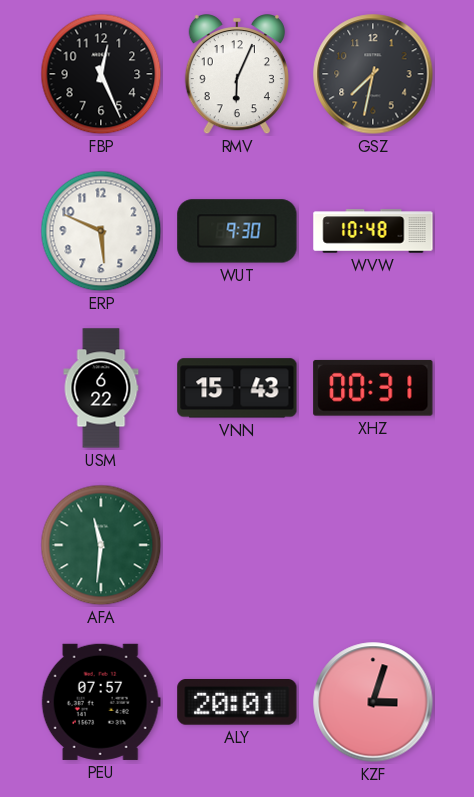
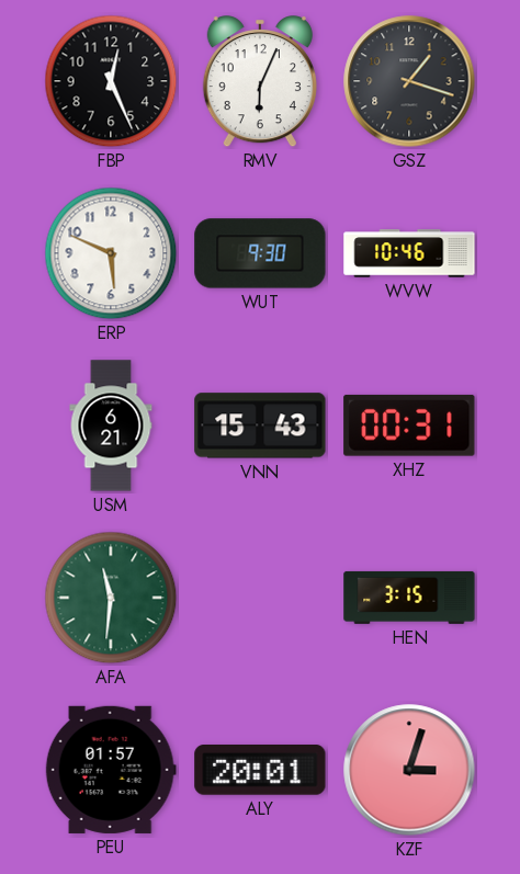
GSZ: 7:32 -> 1:18 (409, 81)
WVW: 10:48 -> 10:46 (409, 253)
USM: 6:22 -> 6:21 (111, 425)
HEN: none -> 3:15 (409, 598)
PEU: 07:57 -> 01:57 (111, 770)
